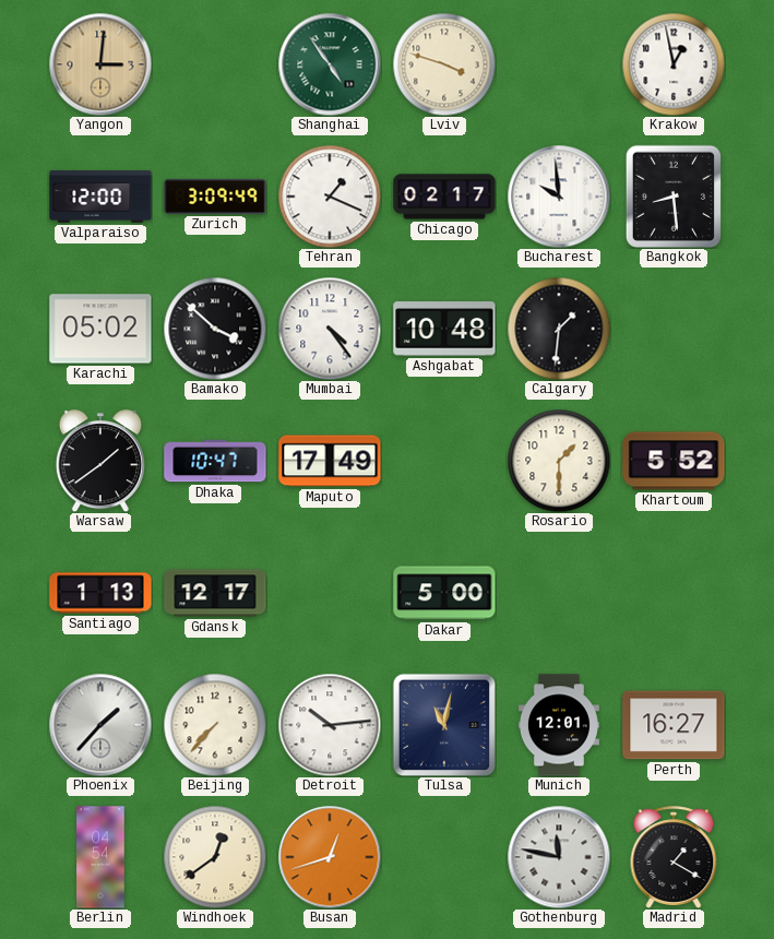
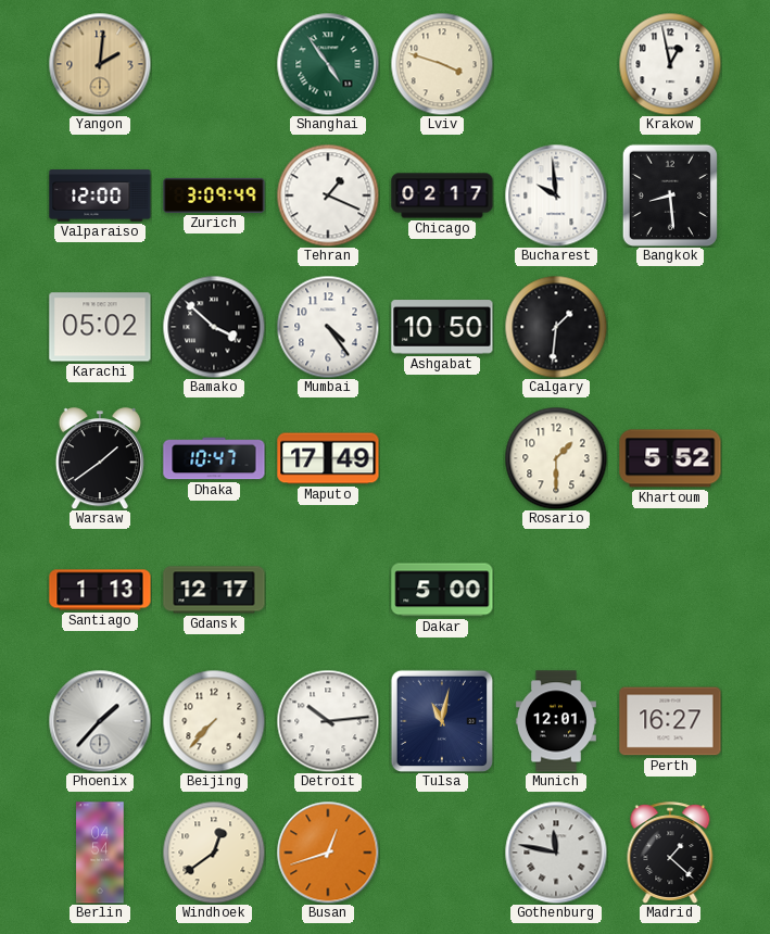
Yangon: 3:01 -> 2:01 (100, 64)
Ashgabat: 10:48 -> 10:50 (442, 327)
Madrid: 1:20 -> 1:22 (670, 853)
